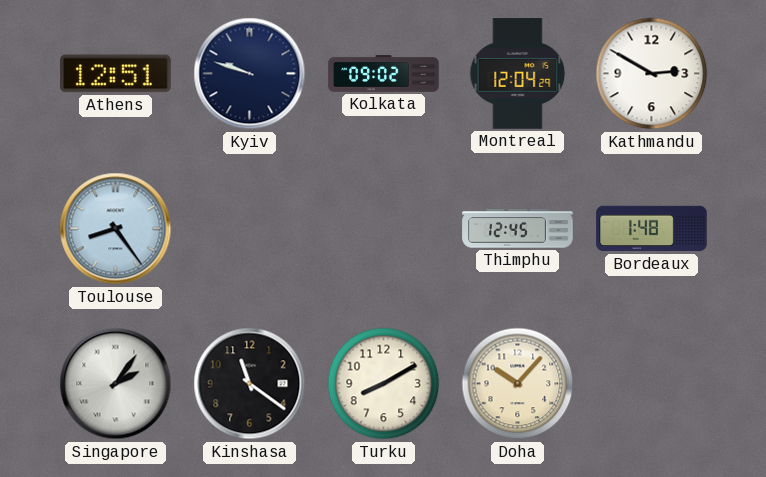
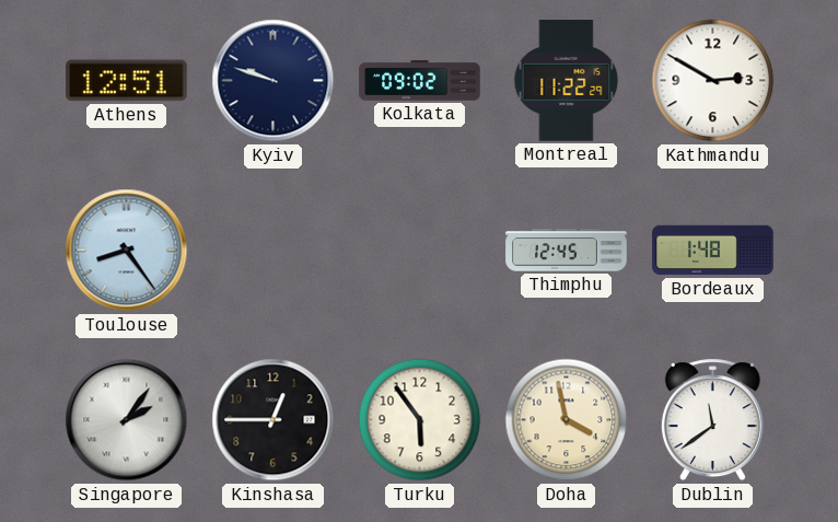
Montreal: 12:04 -> 11:22 (567, 81)
Kinshasa: 11:21 -> 12:45 (273, 420)
Turku: 8:10 -> 5:54 (420, 420)
Doha: 10:07 -> 3:58 (567, 420)
Dublin: none -> 11:39 (712, 420)
